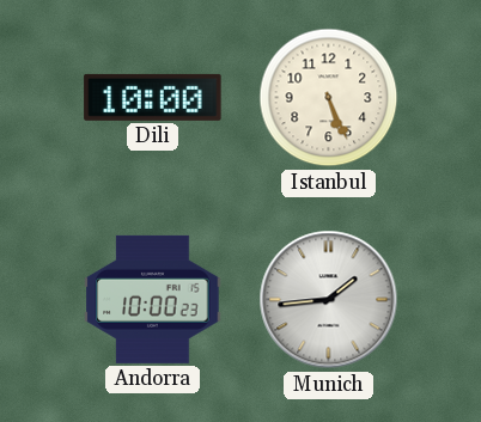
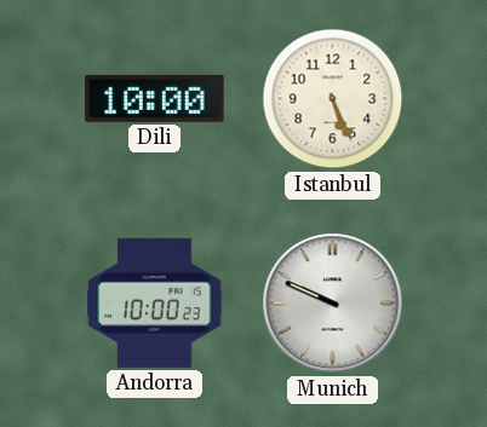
Munich: 1:44 -> 9:49 (333, 304)
